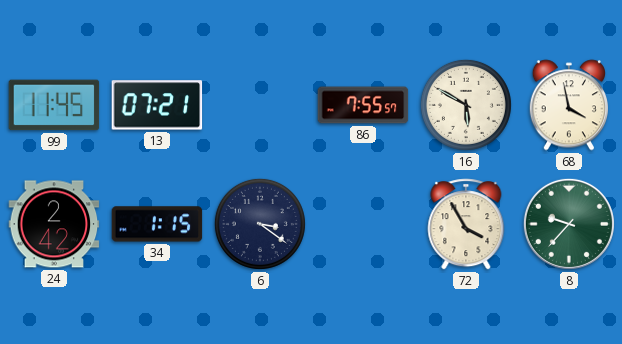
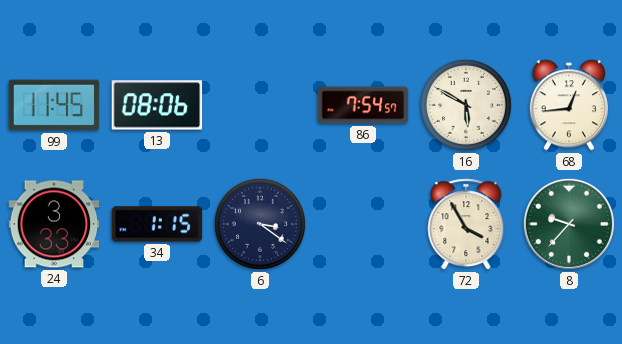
13: 07:21 -> 08:06 (157, 105)
86: 7:55 -> 7:54 (363, 105)
68: 3:58 -> 12:44 (568, 105)
24: 2:42 -> 3:33 (54, 224)
